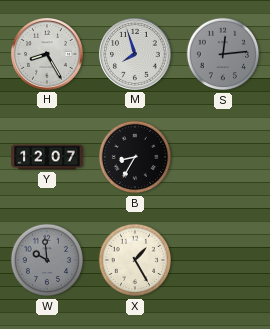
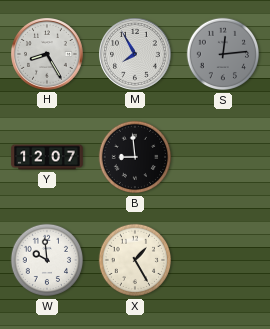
M: 7:57 -> 7:55 (136, 55)
B: 8:35 -> 8:59 (135, 157)
W dial: grey -> white (47, 260)
